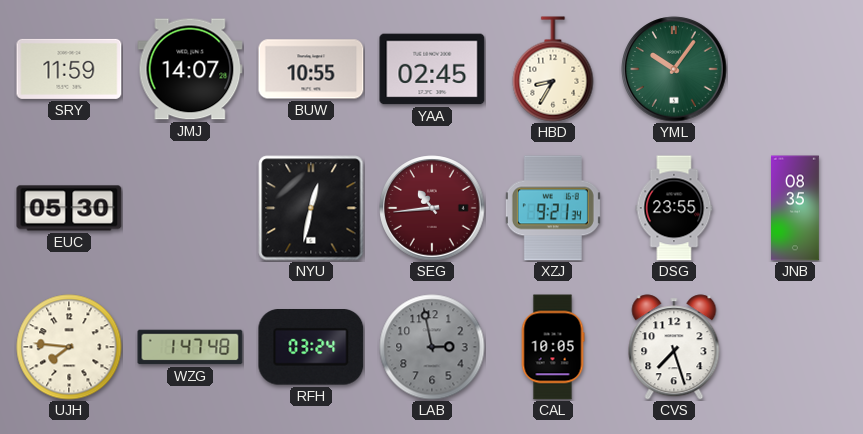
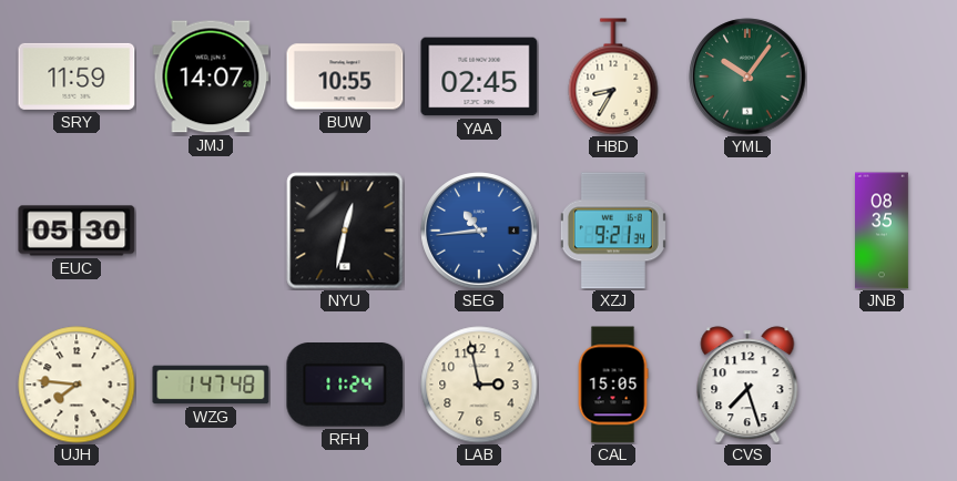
SEG dial: burgundy -> blue (479, 231)
DSG: 23:55 -> none (674, 208)
RFH: 03:24 -> 11:24 (345, 386)
LAB dial: grey -> cream (479, 385)
CAL: 10:05 -> 15:05 (613, 385)
